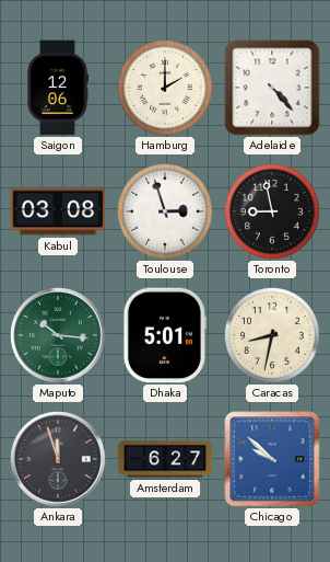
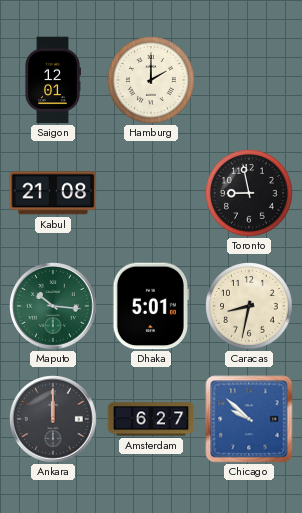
Saigon: 12:06 -> 12:01 (53, 80)
Adelaide: 4:23 -> none (272, 88)
Kabul: 03:08 -> 21:08 (53, 193)
Toulouse: 2:57 -> none (166, 213)
Ankara: 11:57 -> 12:00 (53, 419)
